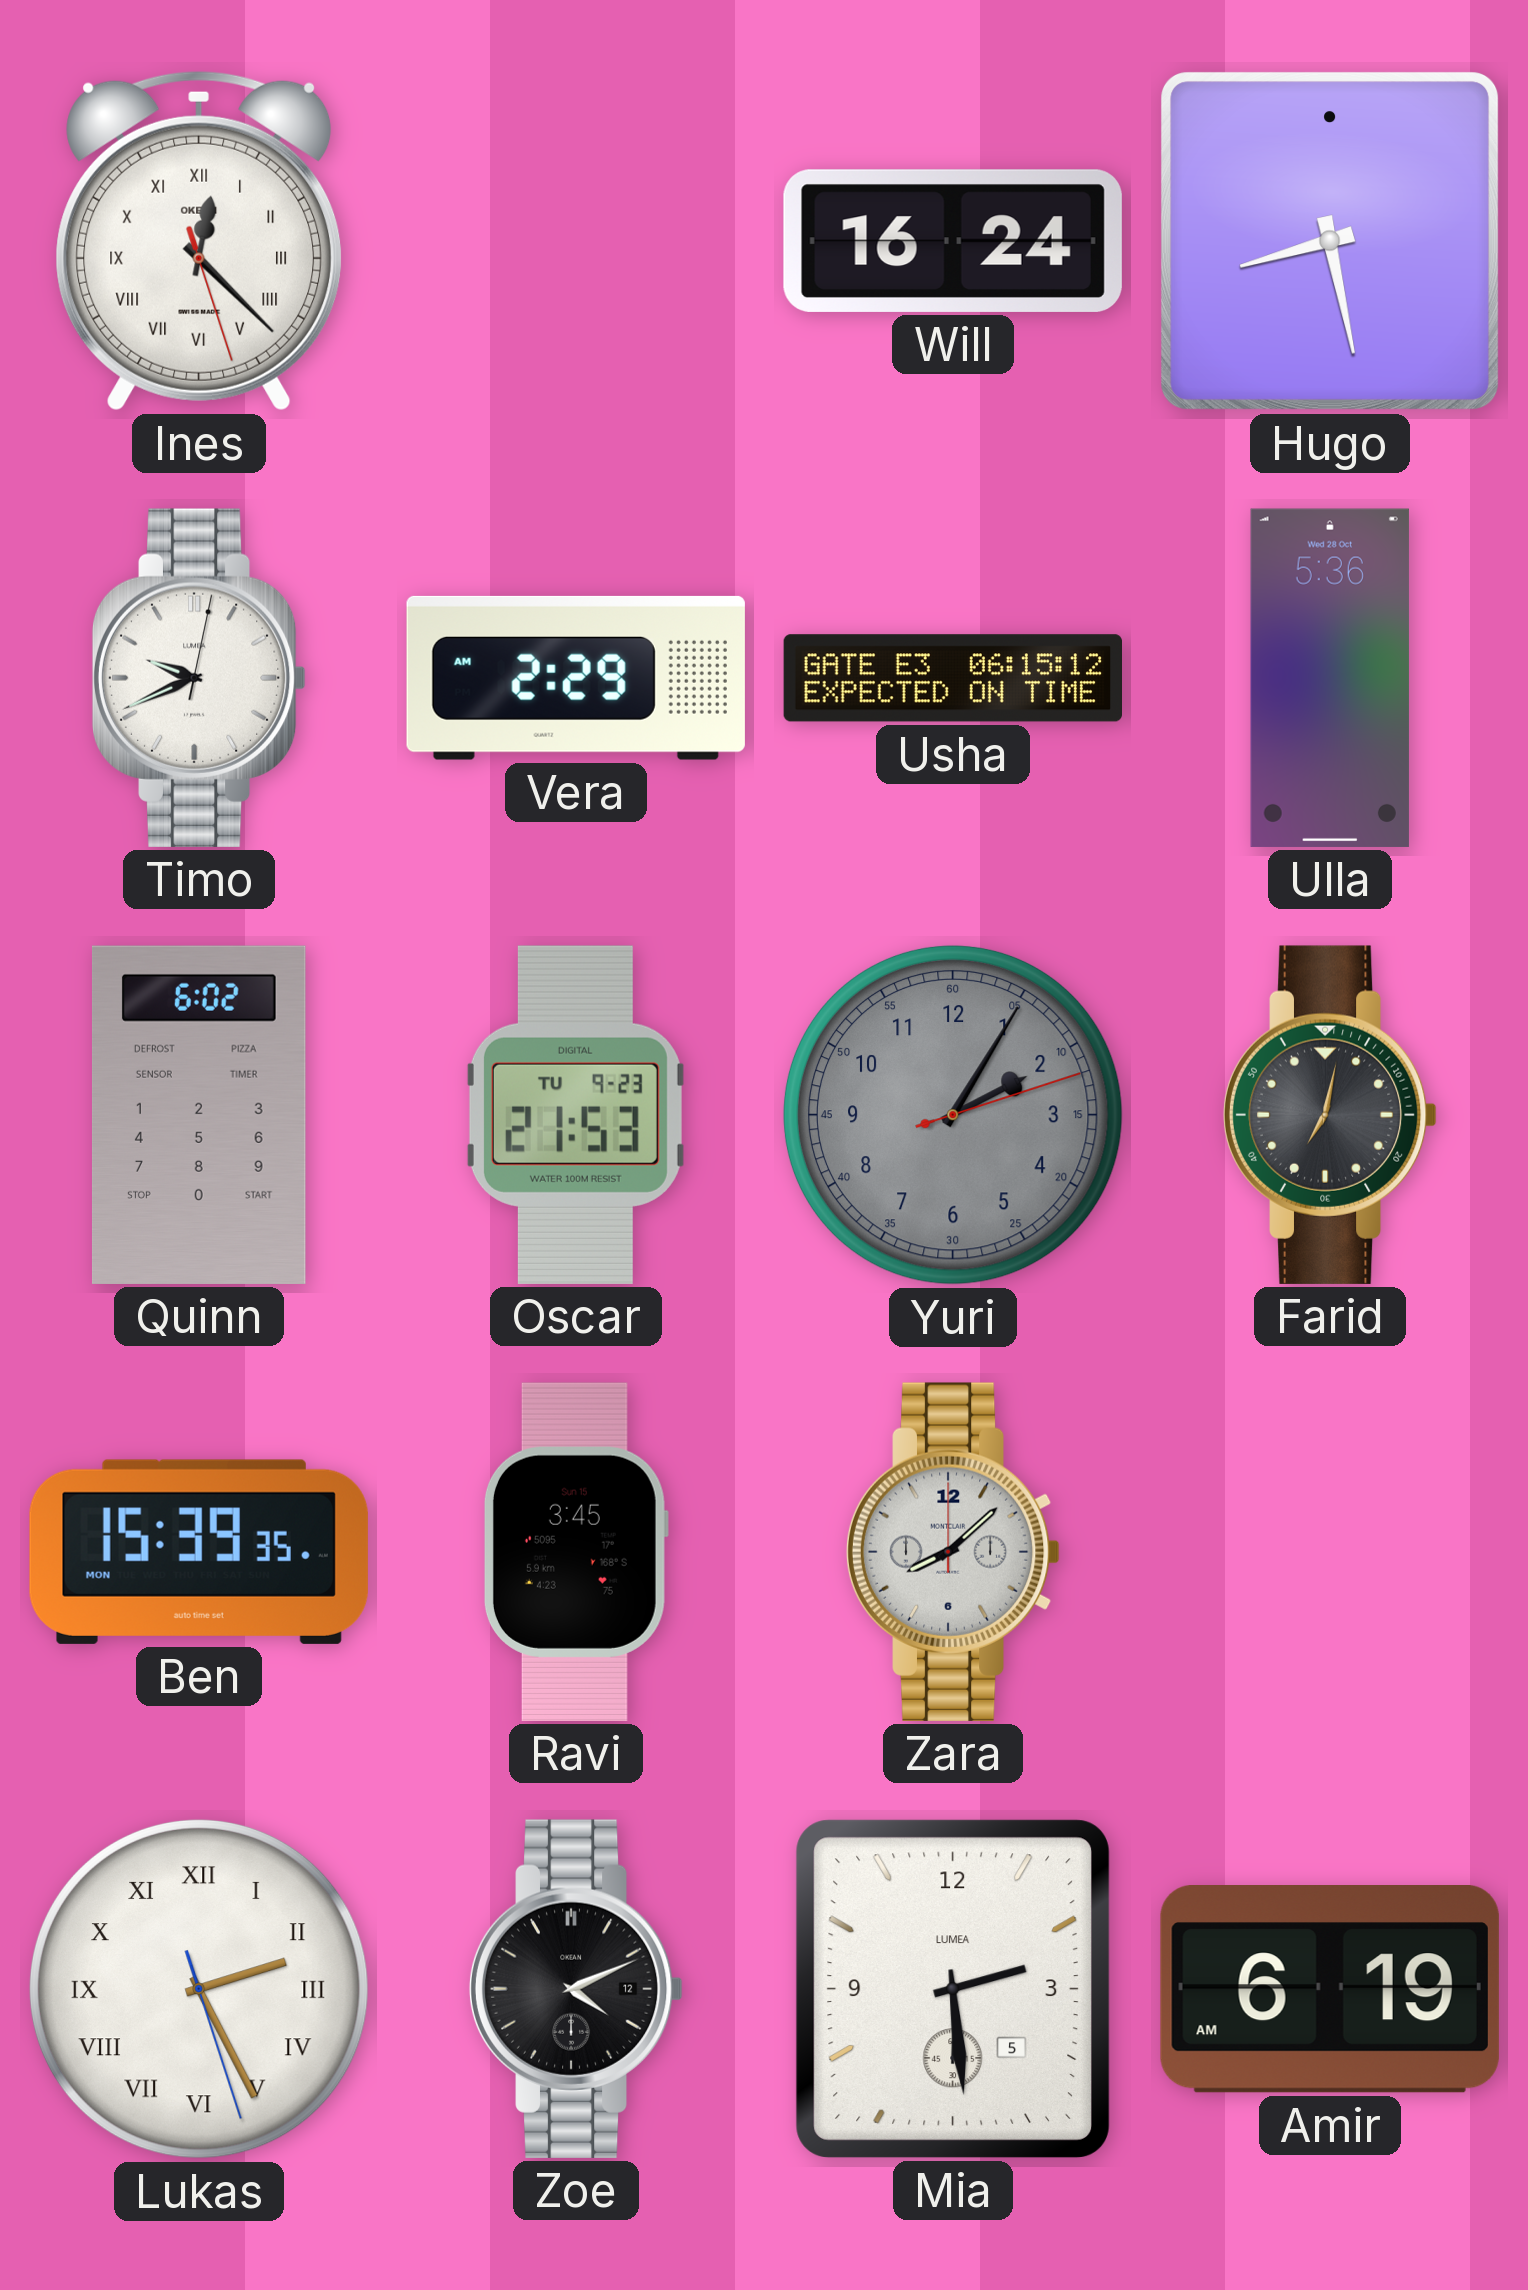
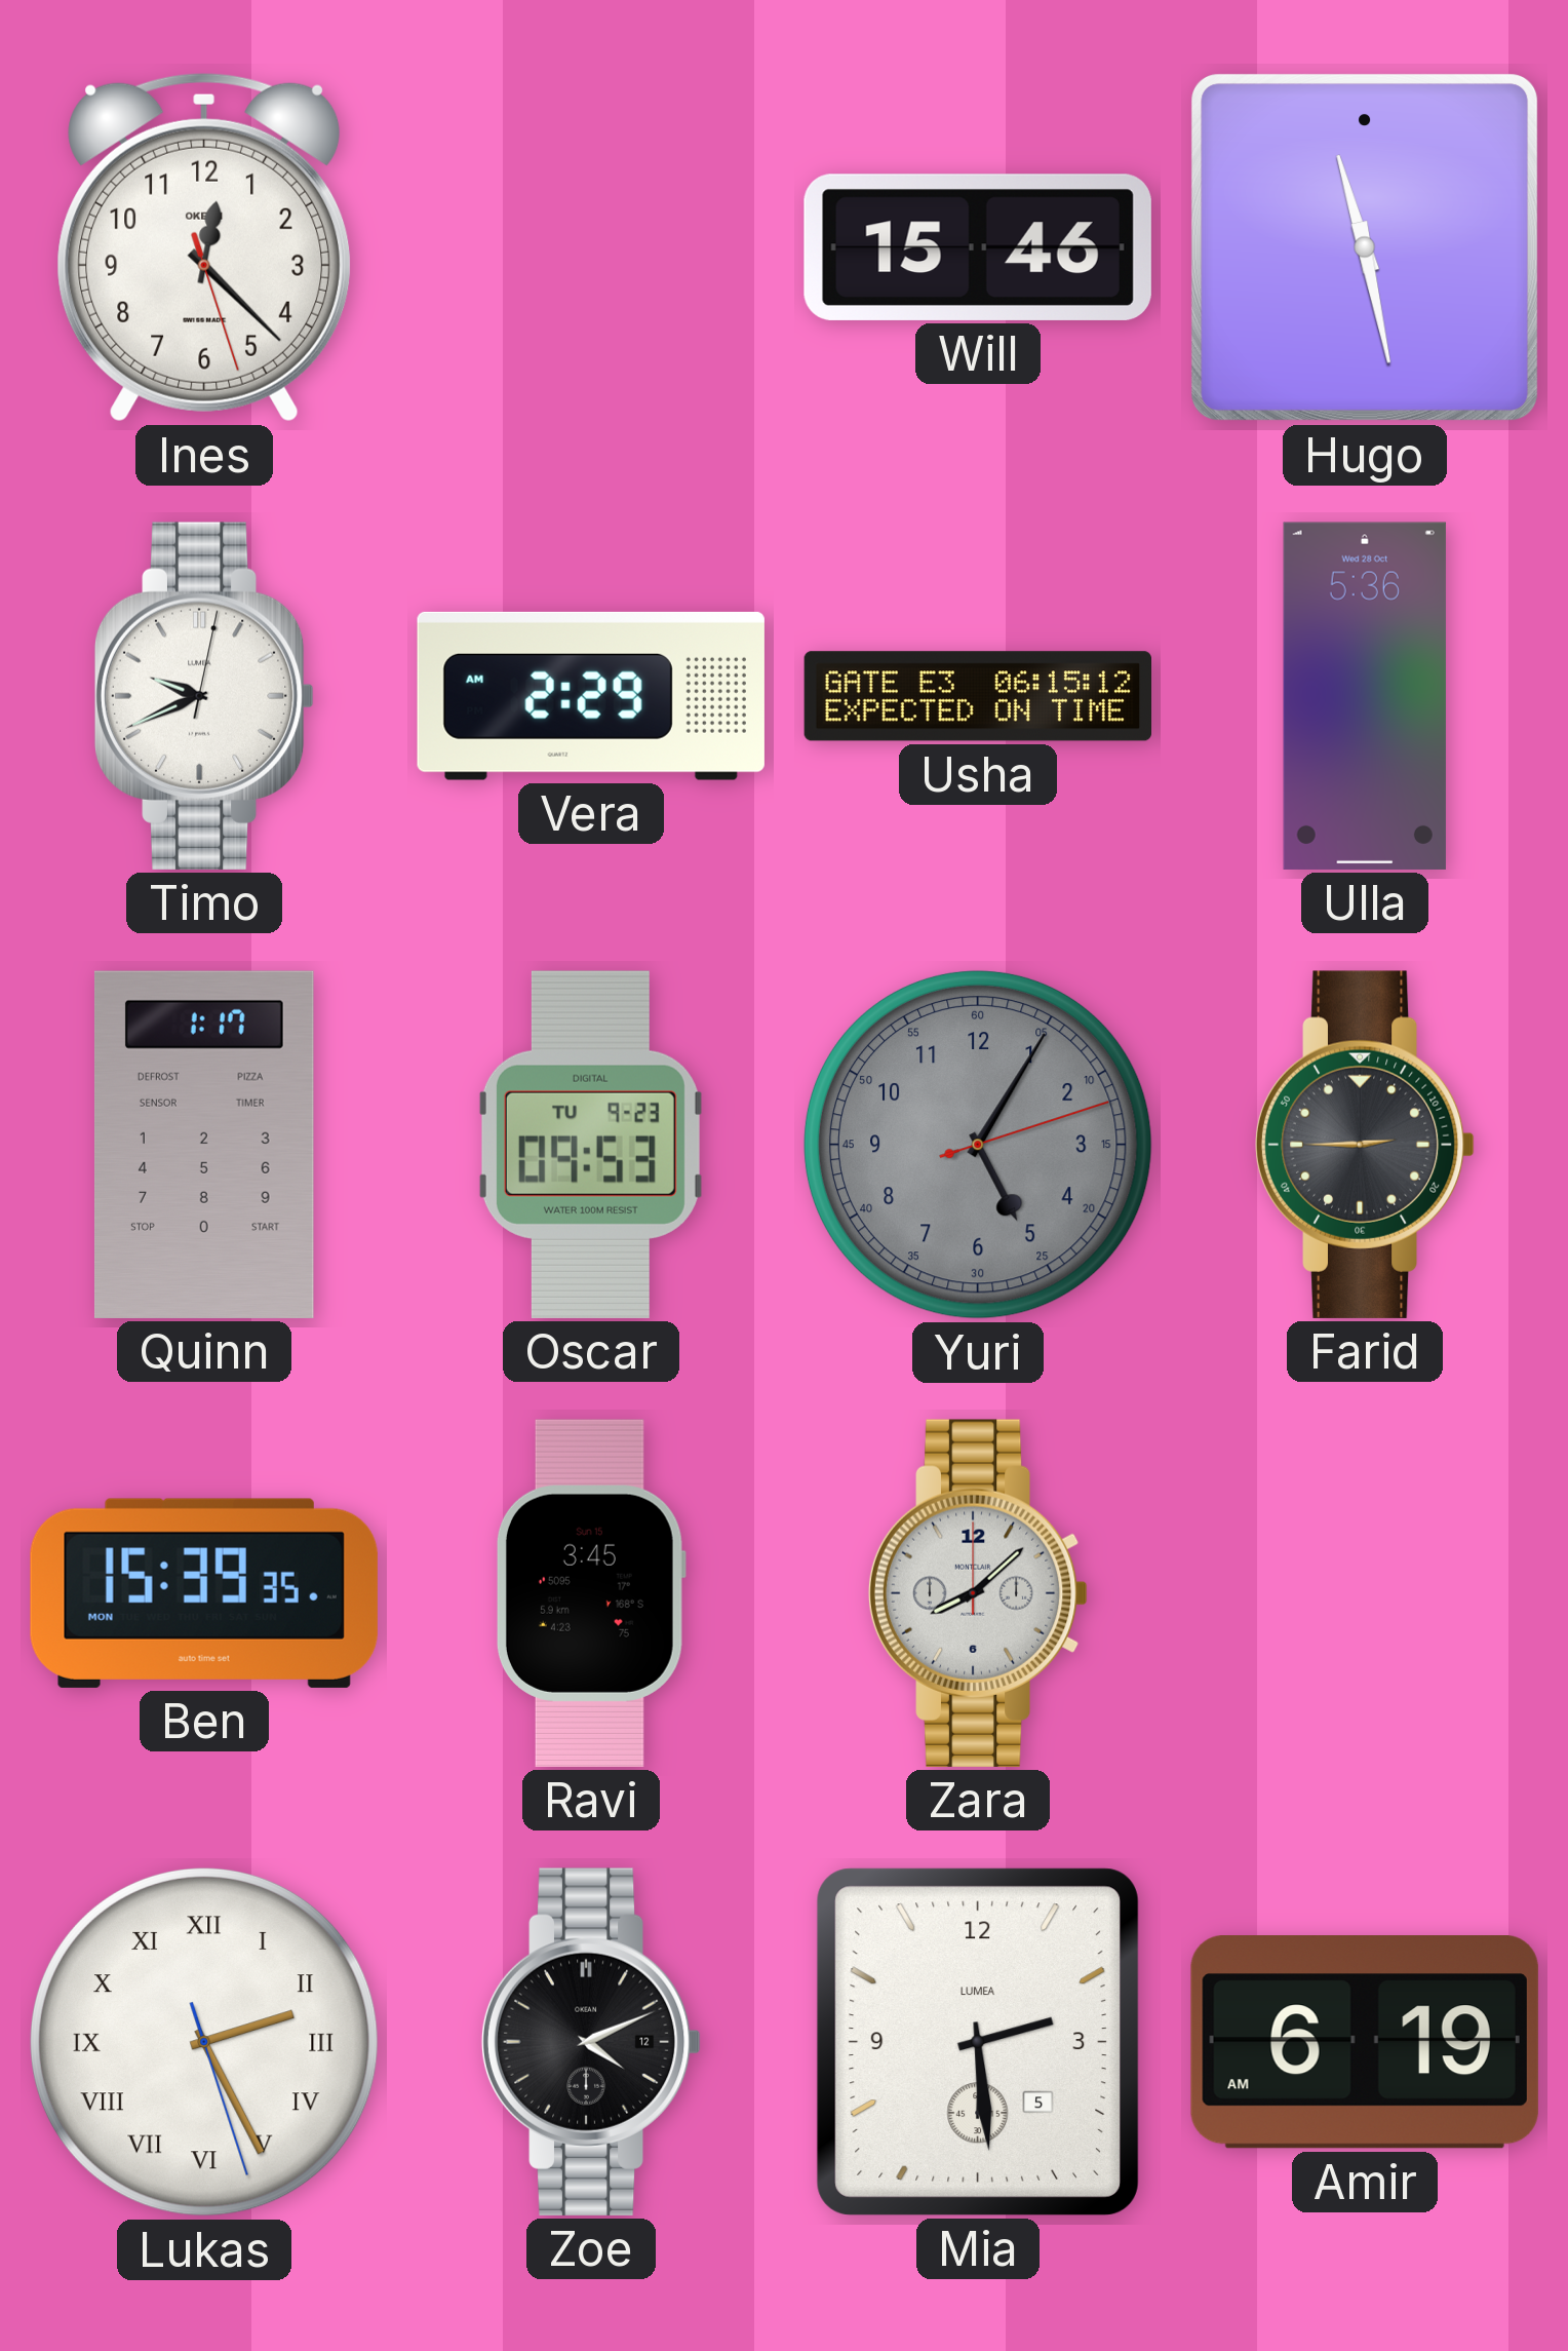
Ines numerals: Roman -> Arabic (204, 247)
Will: 16:24 -> 15:46 (978, 247)
Hugo: 8:28 -> 11:28 (1365, 247)
Quinn: 6:02 -> 1:17 (204, 1145)
Oscar: 21:53 -> 09:53 (591, 1145)
Yuri: 2:05 -> 5:05 (978, 1145)
Farid: 7:02 -> 2:45 (1365, 1145)
